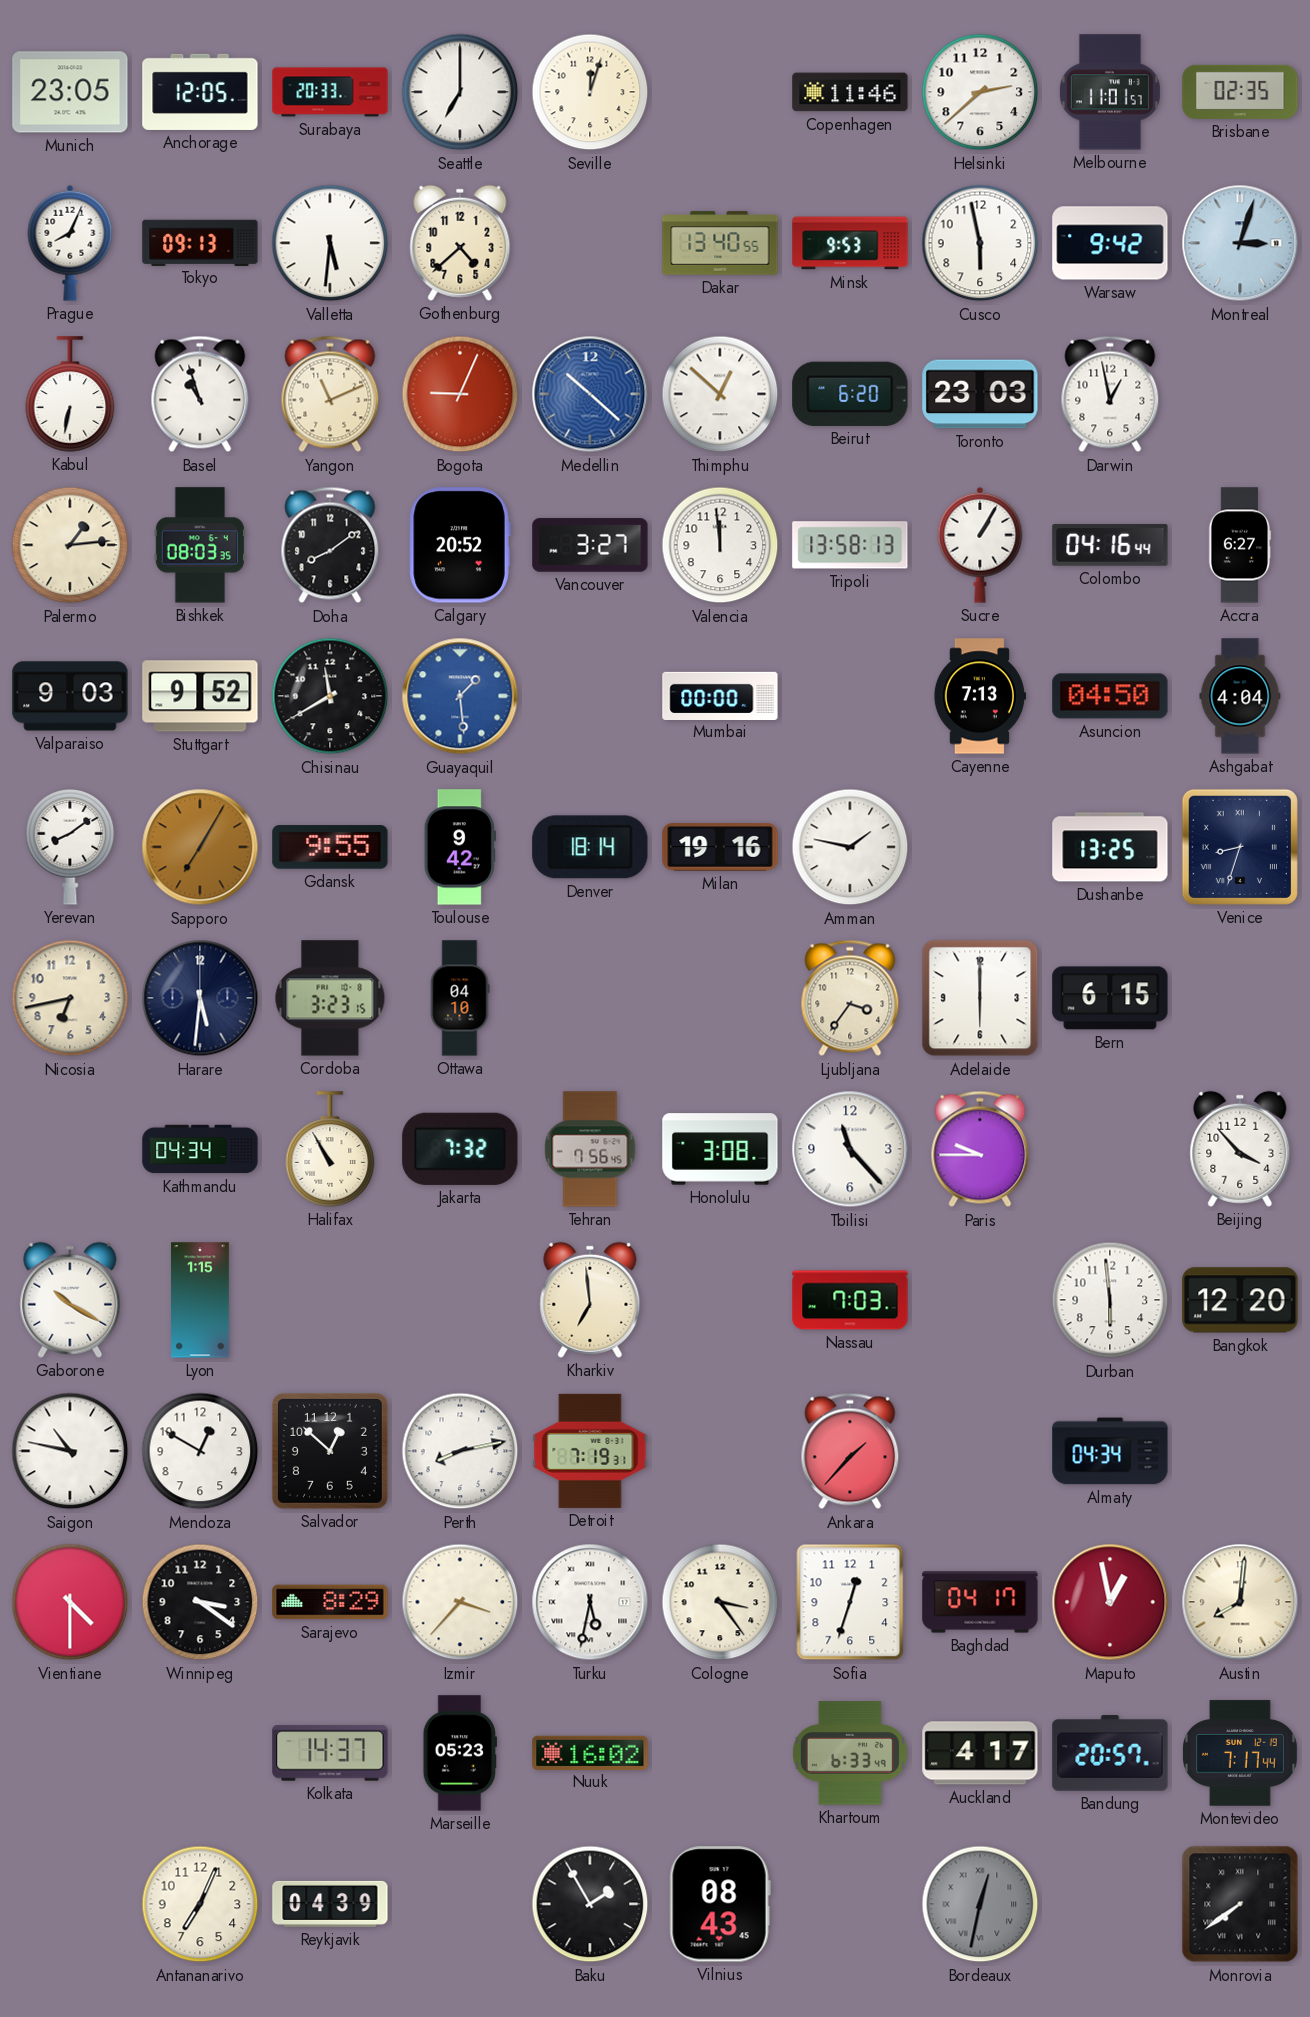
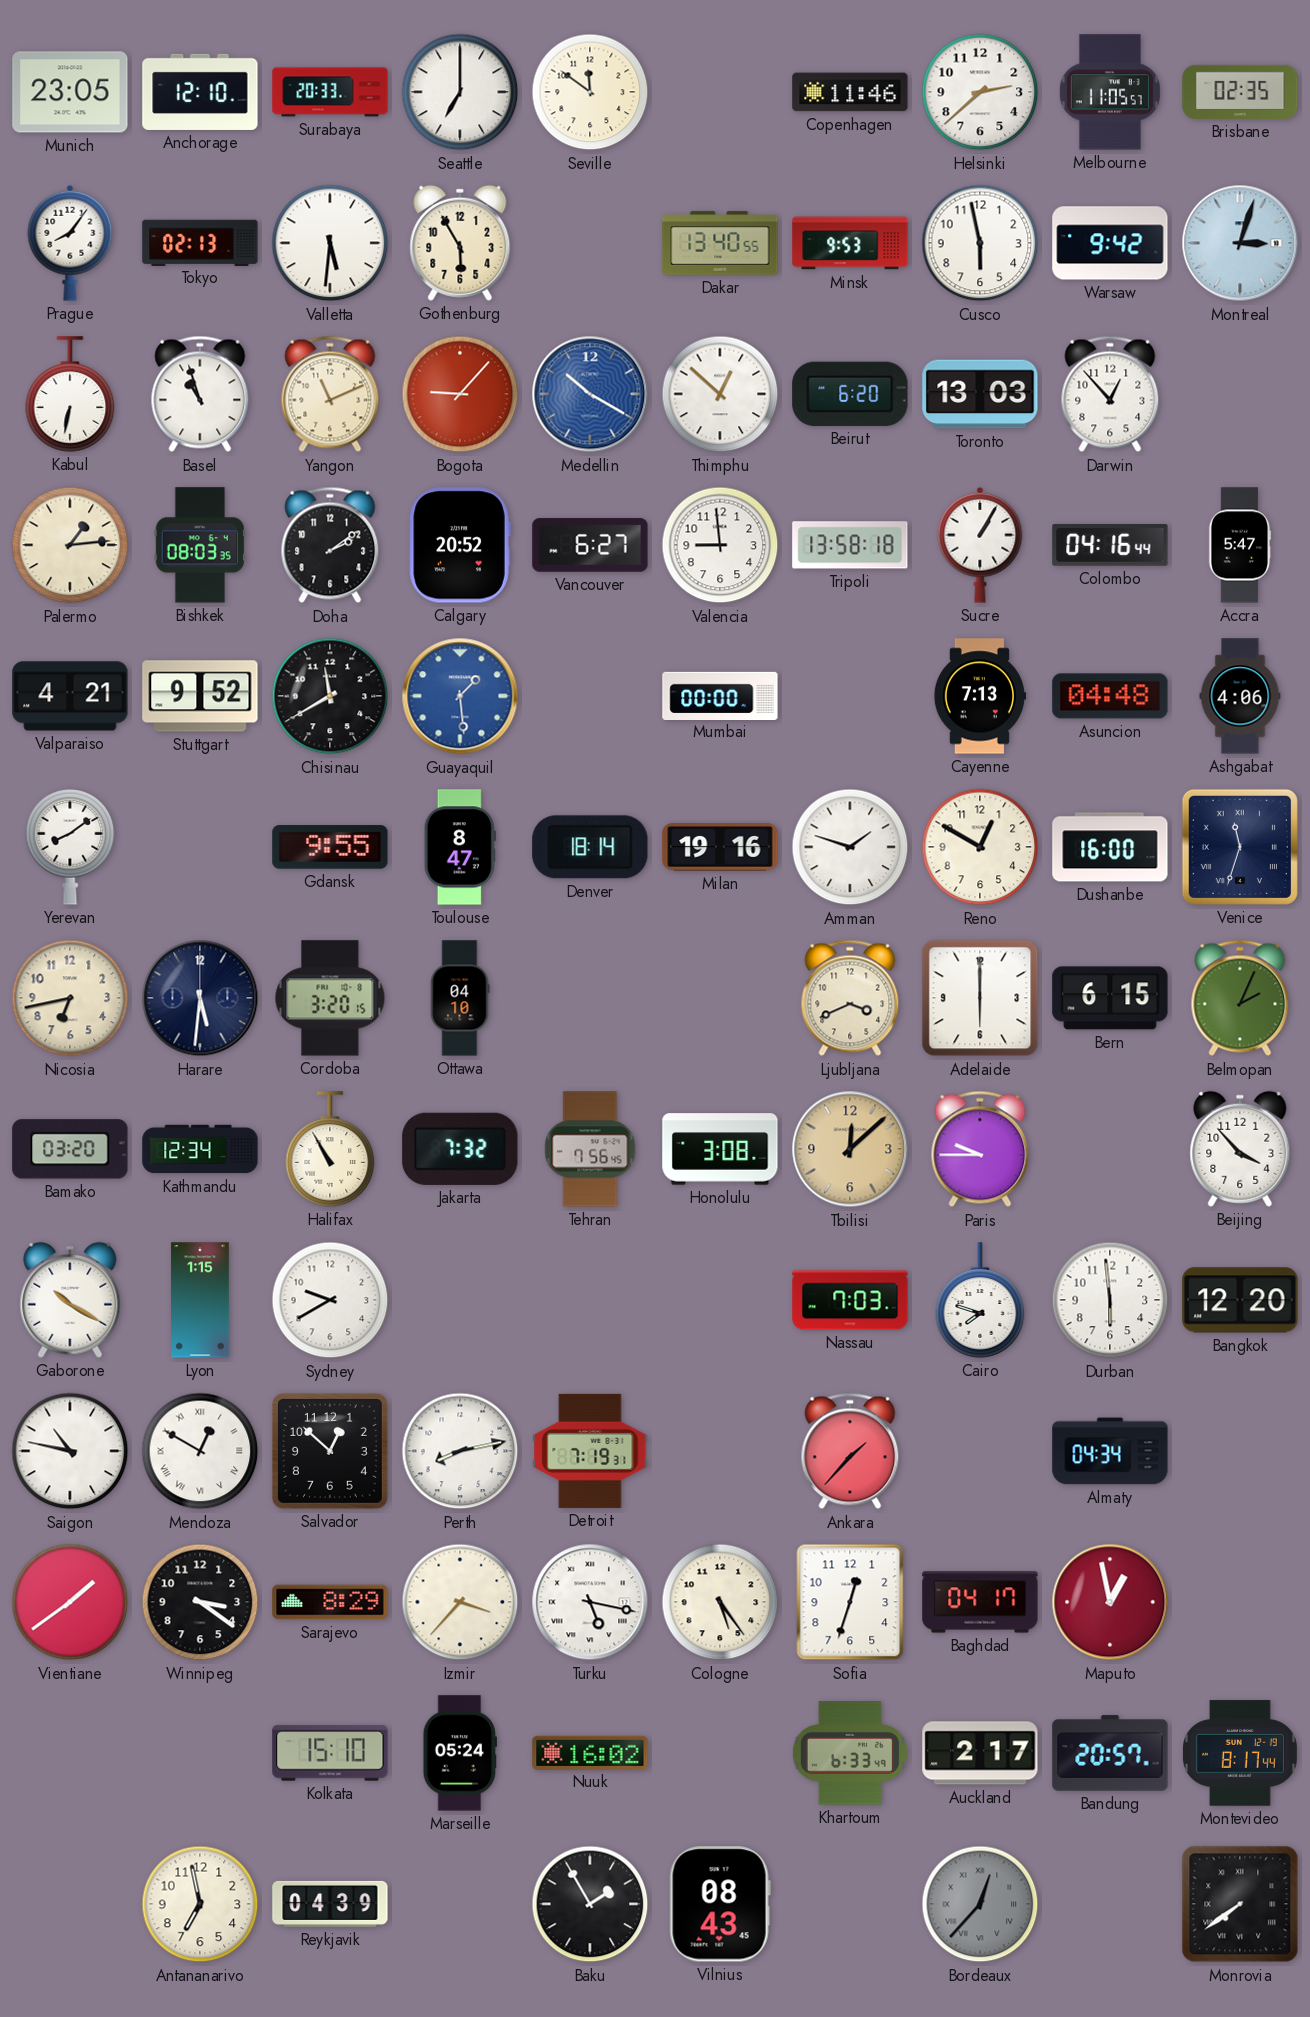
Anchorage: 12:05 -> 12:10 (200, 92)
Seville: 12:03 -> 11:51 (590, 92)
Melbourne: 11:01 -> 11:05 (1110, 92)
Prague: 8:04 -> 8:06 (70, 243)
Tokyo: 09:13 -> 02:13 (200, 242)
Gothenburg: 4:38 -> 5:55 (460, 243)
Bogota: 9:04 -> 9:07 (460, 394)
Medellin: 10:22 -> 10:20 (590, 394)
Toronto: 23:03 -> 13:03 (980, 394)
Darwin: 12:58 -> 12:53 (1110, 394)
Doha: 8:09 -> 2:09 (330, 545)
Vancouver: 3:27 -> 6:27 (590, 545)
Valencia: 11:59 -> 8:59 (720, 545)
Tripoli: 13:58:13 -> 13:58:18 (850, 545)
Accra: 6:27 -> 5:47 (1240, 545)
Valparaiso: 9:03 -> 4:21 (70, 696)
Asuncion: 04:50 -> 04:48 (1110, 696)
Ashgabat: 4:04 -> 4:06 (1240, 696)
Sapporo: 7:05 -> none (200, 847)
Toulouse: 9:42 -> 8:47 (460, 847)
Amman: 1:47 -> 1:48 (850, 847)
Reno: none -> 12:50 (980, 847)
Dushanbe: 13:25 -> 16:00 (1110, 847)
Venice: 8:33 -> 11:33 (1240, 847)
Cordoba: 3:23 -> 3:20 (330, 998)
Ljubljana: 3:36 -> 3:41 (850, 998)
Belmopan: none -> 2:04 (1240, 998)
Bamako: none -> 03:20 (70, 1149)
Kathmandu: 04:34 -> 12:34 (200, 1149)
Tbilisi: 11:23 -> 12:08 (850, 1149)
Tbilisi dial: white -> champagne (850, 1149)
Sydney: none -> 9:40 (330, 1300)
Kharkiv: 6:59 -> none (590, 1300)
Cairo: none -> 7:48 (980, 1300)
Mendoza numerals: Arabic -> Roman (200, 1451)
Vientiane: 4:30 -> 1:39 (70, 1602)
Turku: 5:32 -> 5:17 (590, 1602)
Cologne: 3:24 -> 5:24 (720, 1602)
Austin: 8:01 -> none (1240, 1602)
Kolkata: 14:37 -> 15:10 (330, 1753)
Marseille: 05:23 -> 05:24 (460, 1753)
Auckland: 4:17 -> 2:17 (980, 1753)
Montevideo: 7:17 -> 8:17 (1241, 1753)
Antananarivo: 7:04 -> 6:58 (200, 1904)
Bordeaux: 12:32 -> 12:37 (980, 1904)
